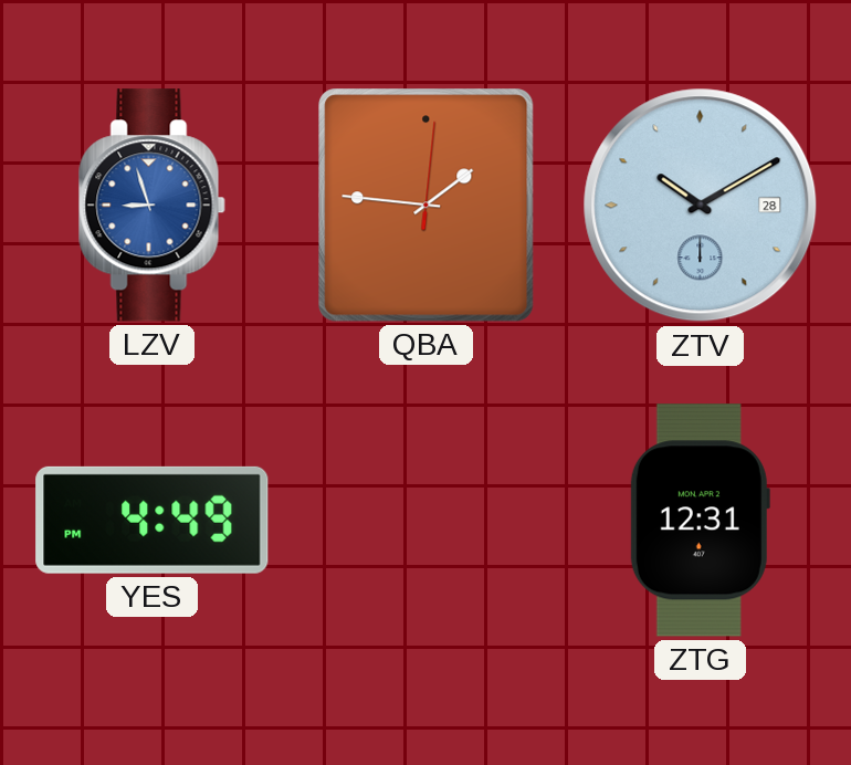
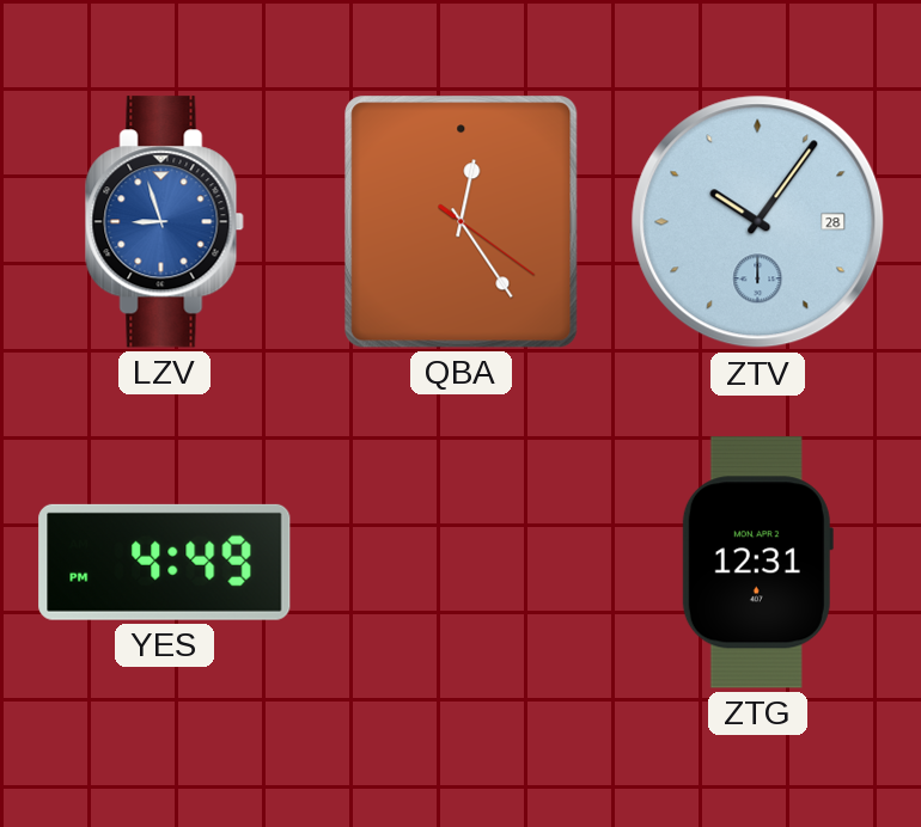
QBA: 1:46 -> 12:24 (462, 222)
ZTV: 10:10 -> 10:06 (758, 222)
